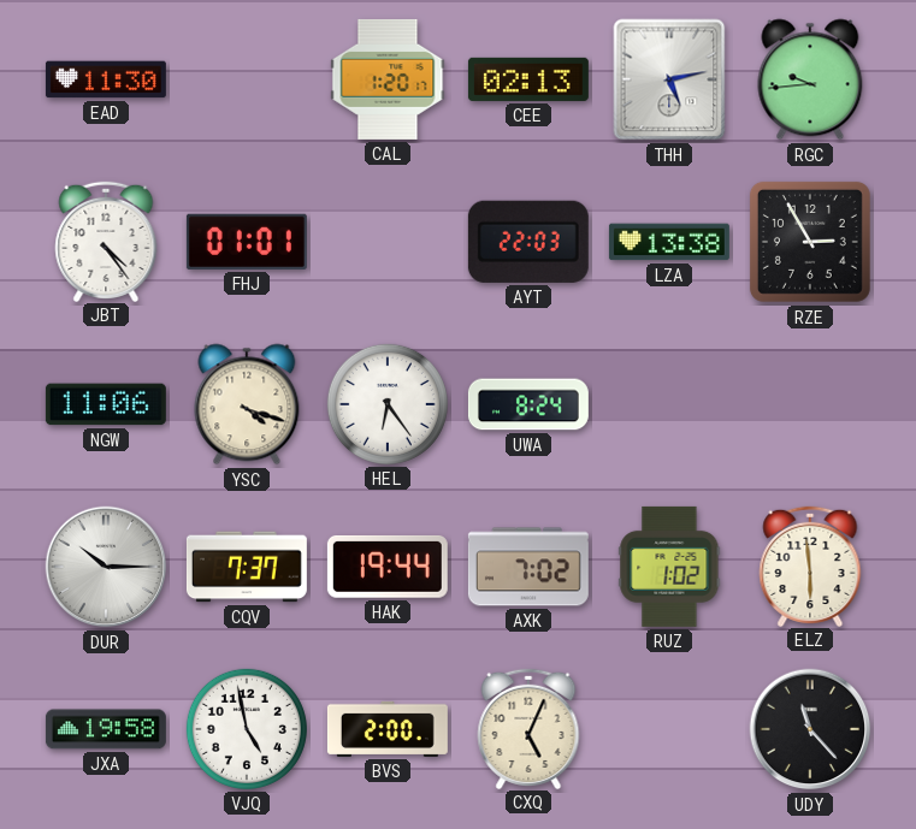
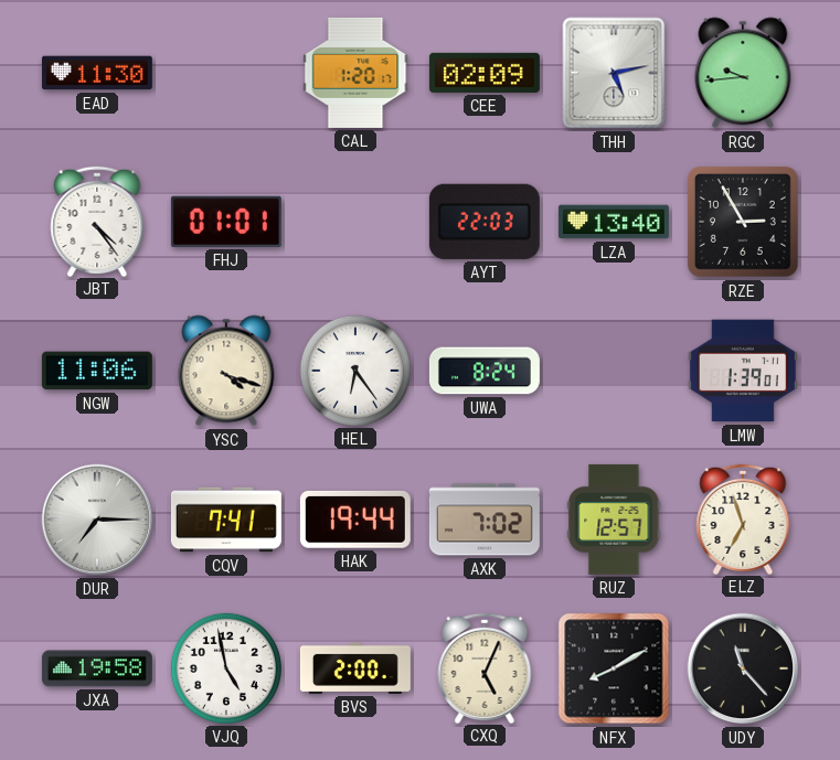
CEE: 02:13 -> 02:09 (485, 73)
LZA: 13:38 -> 13:40 (614, 222)
LMW: none -> 1:39 (743, 371)
DUR: 10:15 -> 7:15 (97, 520)
CQV: 7:37 -> 7:41 (226, 520)
RUZ: 1:02 -> 12:57 (614, 520)
ELZ: 5:59 -> 6:57 (743, 518)
NFX: none -> 8:10 (614, 668)
